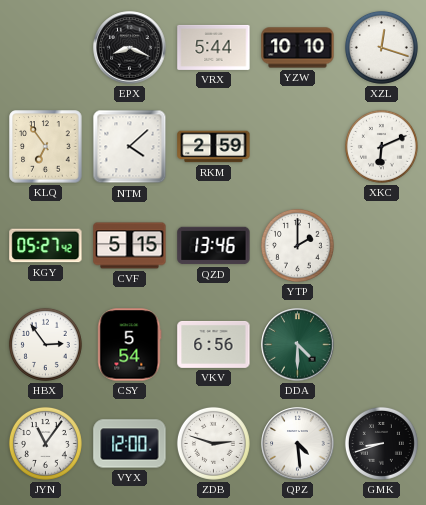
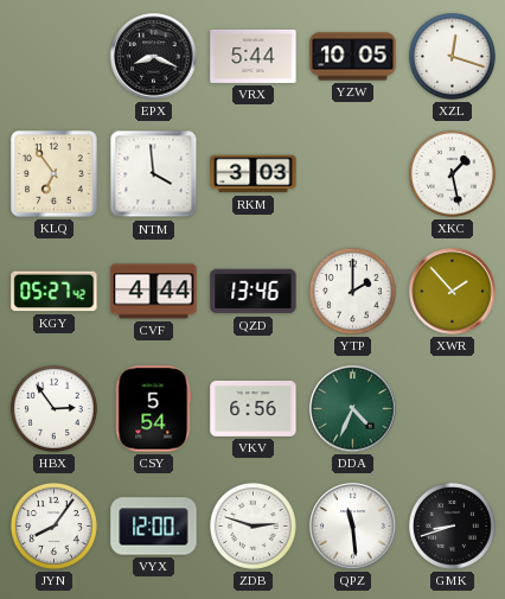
YZW: 10:10 -> 10:05 (353, 57)
NTM: 4:08 -> 3:59 (154, 174)
RKM: 2:59 -> 3:03 (254, 174)
XKC: 6:11 -> 1:28 (452, 173)
CVF: 5:15 -> 4:44 (154, 292)
XWR: none -> 1:53 (453, 292)
DDA: 4:30 -> 4:34 (353, 409)
JYN: 11:06 -> 8:06 (53, 525)
QPZ: 4:29 -> 11:29 (353, 527)
